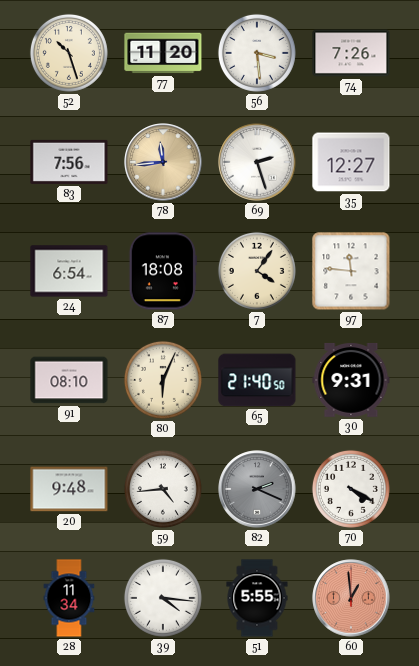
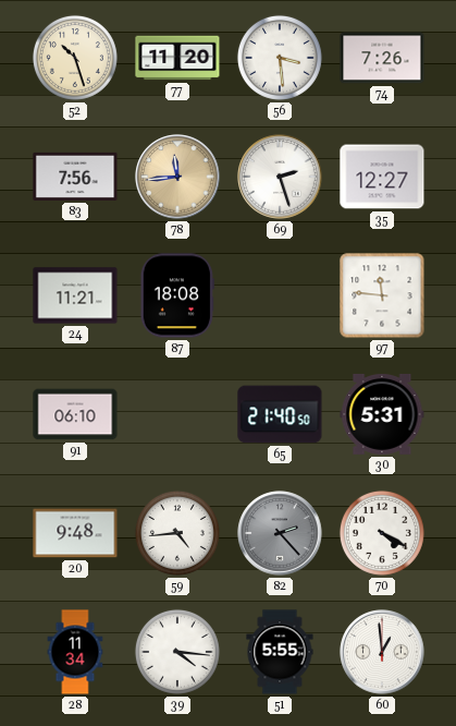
24: 6:54 -> 11:21 (75, 295)
7: 4:06 -> none (257, 271)
91: 08:10 -> 06:10 (75, 414)
80: 6:04 -> none (163, 380)
30: 9:31 -> 5:31 (382, 414)
82: 2:19 -> 2:23 (280, 533)
60 dial: salmon -> white (382, 652)
